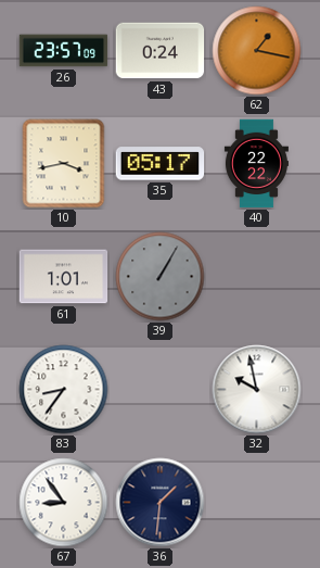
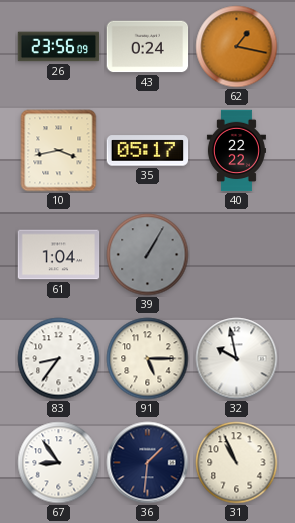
26: 23:57 -> 23:56 (59, 47)
61: 1:01 -> 1:04 (59, 255)
91: none -> 5:15 (148, 359)
31: none -> 10:56 (237, 463)
